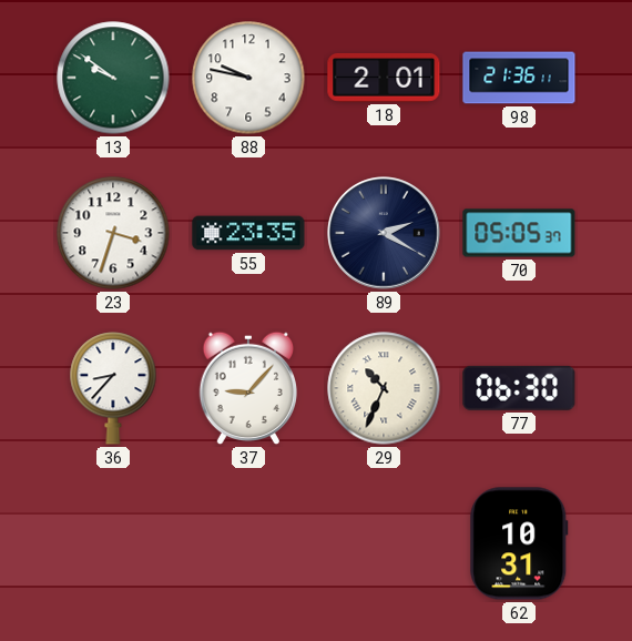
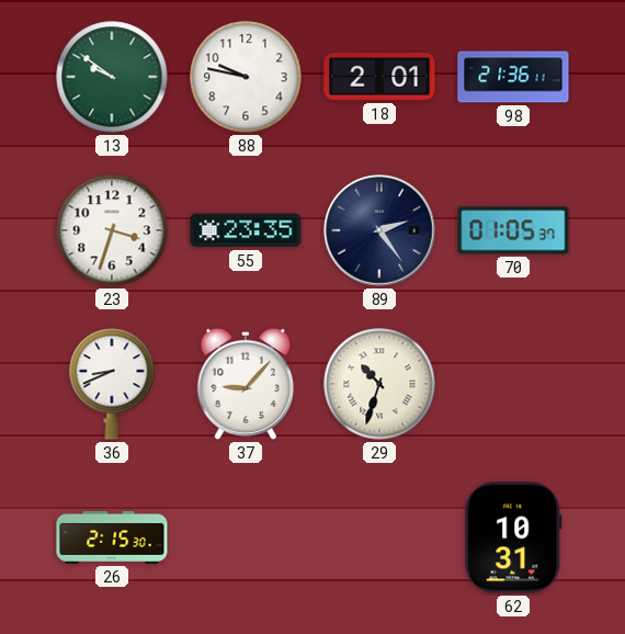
89: 2:20 -> 2:24 (379, 230)
70: 05:05 -> 01:05 (513, 230)
36: 8:37 -> 8:41 (112, 384)
29: 10:34 -> 10:33 (379, 384)
77: 06:30 -> none (519, 388)
26: none -> 2:15 (112, 537)
